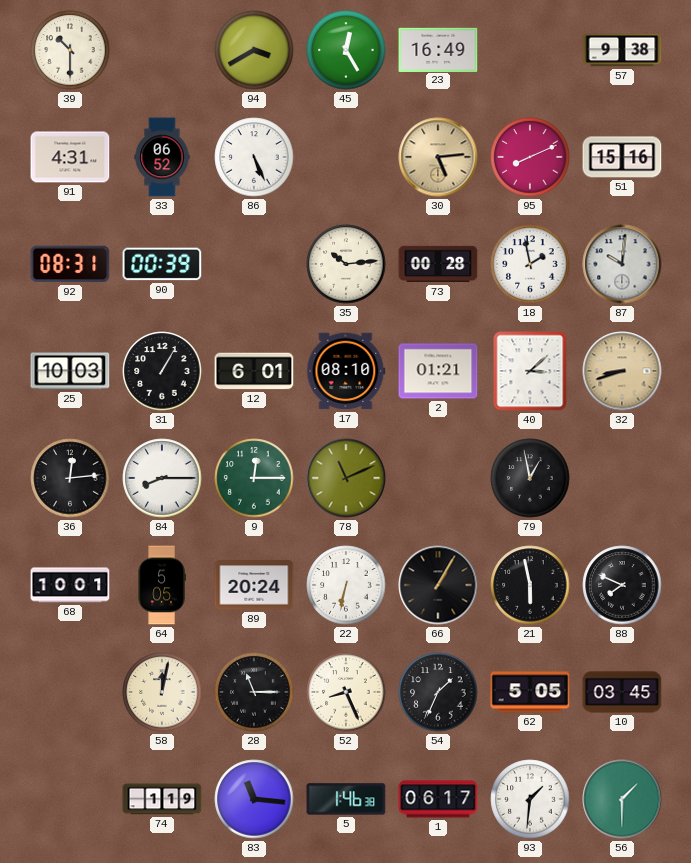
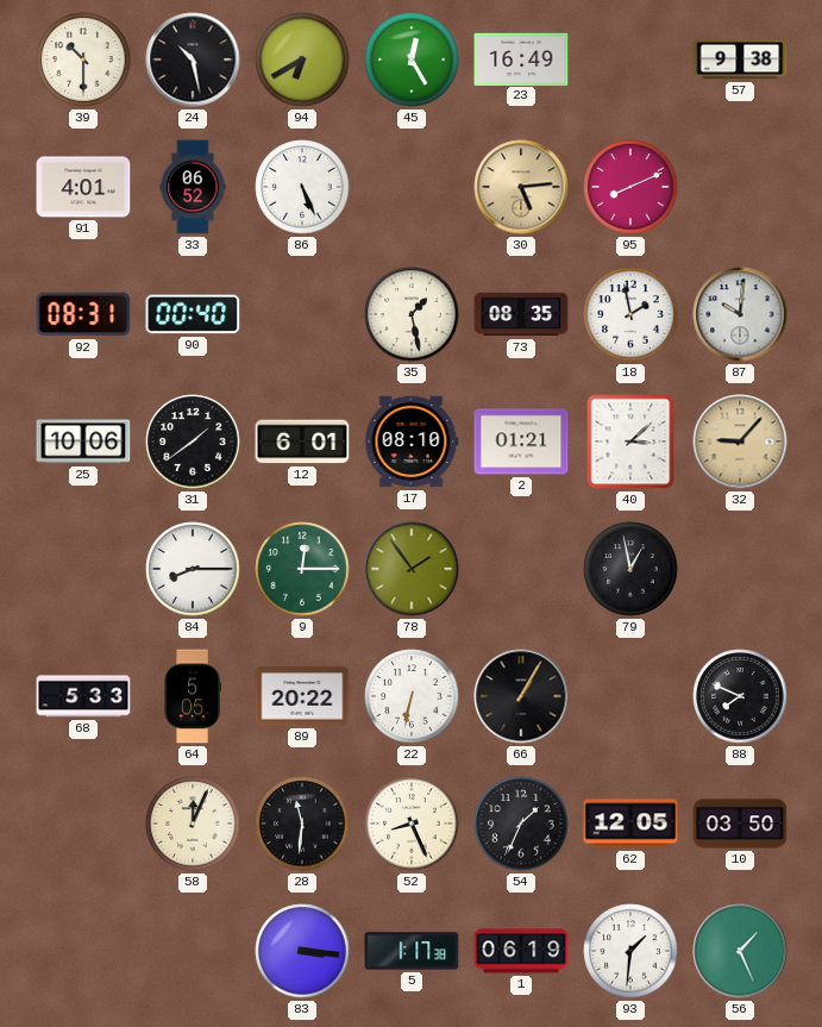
24: none -> 10:28 (193, 60)
94: 3:40 -> 6:40 (302, 60)
91: 4:31 -> 4:01 (83, 187)
51: 15:16 -> none (622, 157)
90: 00:39 -> 00:40 (193, 314)
35: 10:14 -> 1:28 (412, 314)
73: 00:28 -> 08:35 (521, 314)
25: 10:03 -> 10:06 (83, 442)
31: 1:05 -> 1:39 (193, 442)
32: 8:42 -> 9:07 (740, 442)
36: 12:14 -> none (70, 478)
78: 11:11 -> 1:54 (412, 569)
68: 10:01 -> 5:33 (83, 696)
89: 20:24 -> 20:22 (302, 696)
21: 5:58 -> none (530, 585)
58: 12:02 -> 12:04 (193, 824)
28: 11:15 -> 11:31 (302, 824)
62: 5:05 -> 12:05 (630, 824)
10: 03:45 -> 03:50 (740, 824)
74: 1:19 -> none (162, 799)
83: 11:16 -> 3:16 (302, 951)
5: 1:46 -> 1:17 (412, 951)
1: 06:17 -> 06:19 (521, 951)
56: 1:30 -> 1:26 (740, 951)
